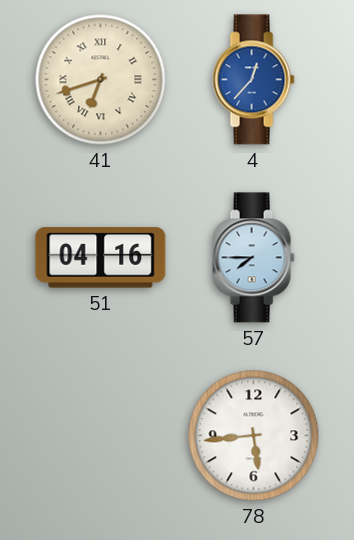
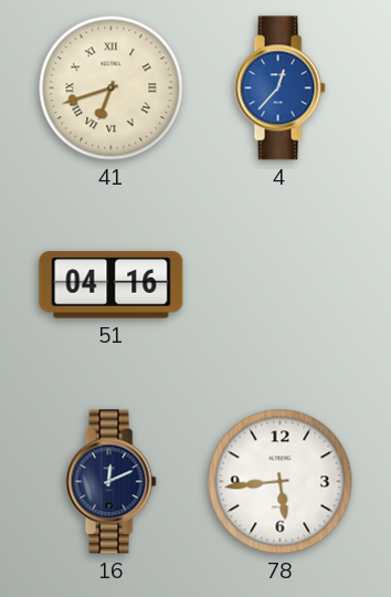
57: 7:45 -> none (253, 258)
16: none -> 12:11 (110, 482)
